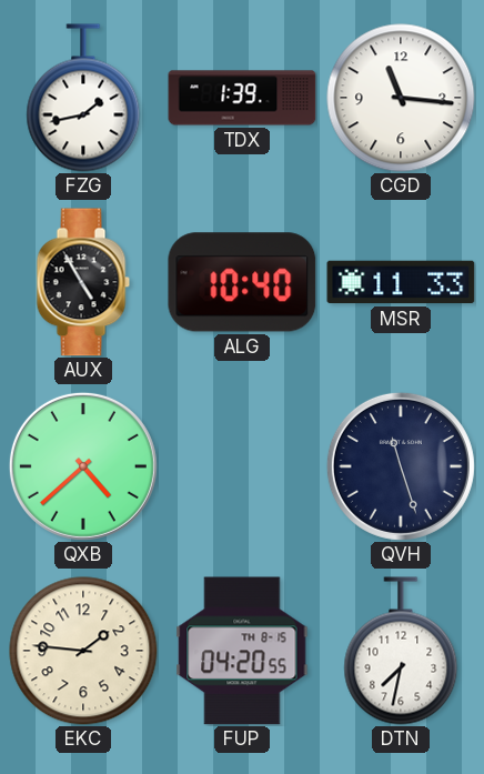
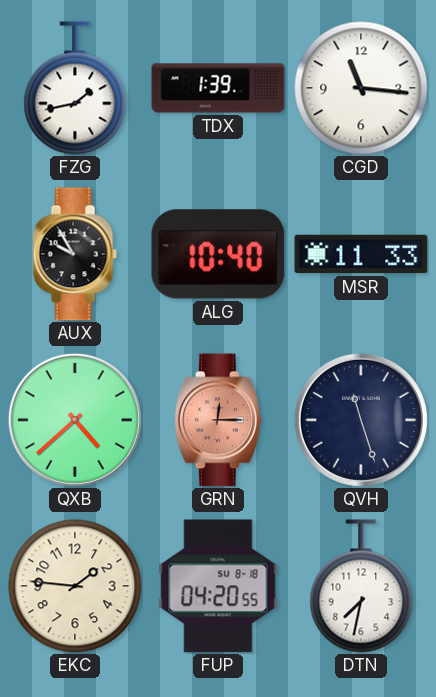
AUX: 4:55 -> 9:55 (75, 254)
GRN: none -> 12:15 (218, 420)
FUP date: TH 8-15 -> SU 8-18 (218, 586)
